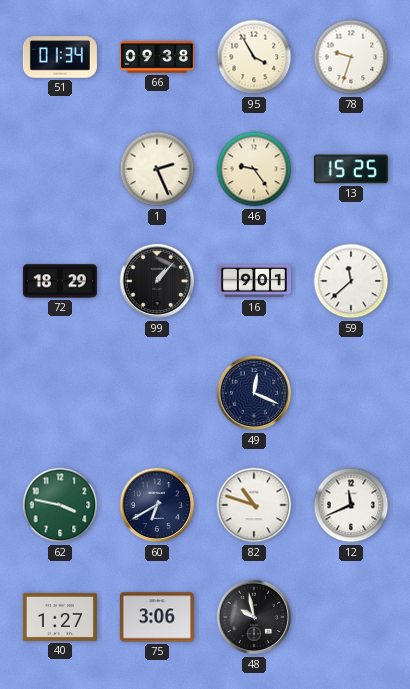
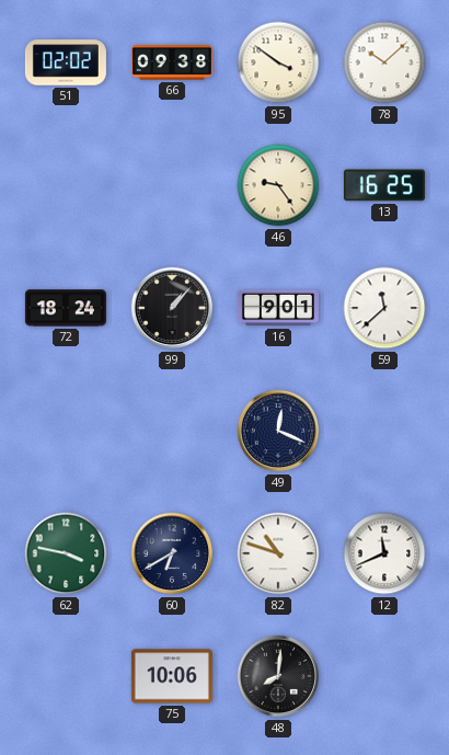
51: 01:34 -> 02:02 (66, 62)
95: 3:55 -> 3:51 (278, 62)
78: 9:33 -> 10:08 (384, 62)
1: 2:26 -> none (157, 169)
13: 15:25 -> 16:25 (384, 185)
72: 18:29 -> 18:24 (66, 308)
40: 1:27 -> none (60, 617)
75: 3:06 -> 10:06 (172, 676)
48: 9:58 -> 8:01 (278, 676)
